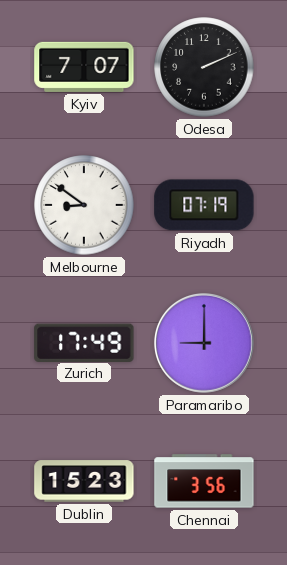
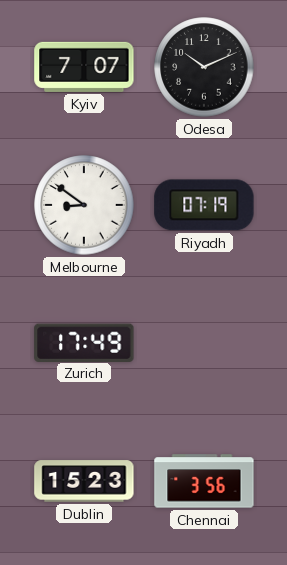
Odesa: 2:11 -> 10:11 (204, 67)
Paramaribo: 9:00 -> none (204, 343)
